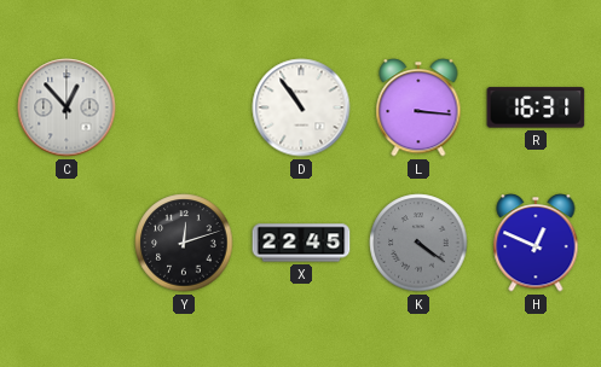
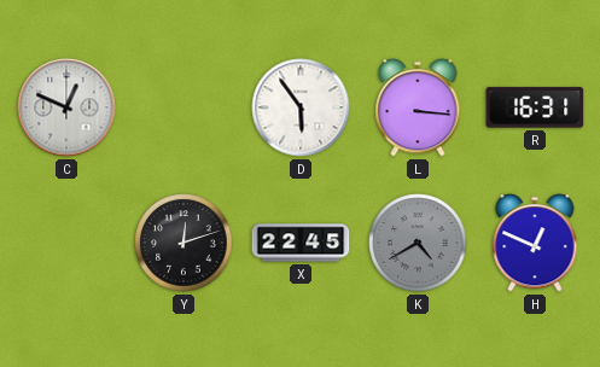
C: 12:53 -> 12:49 (66, 107)
D: 10:54 -> 5:54 (301, 107)
K: 4:21 -> 4:40 (418, 243)
